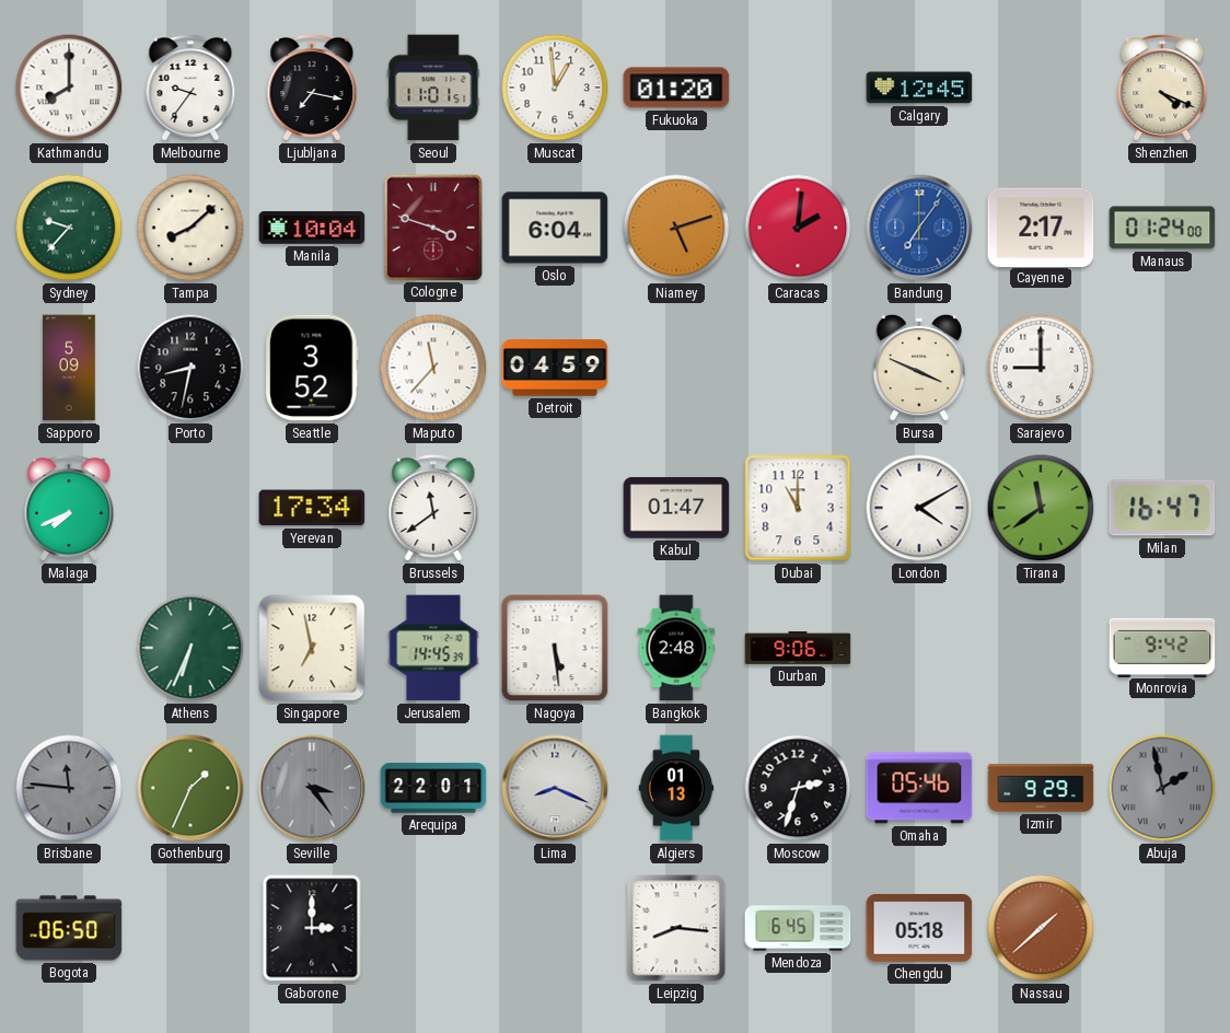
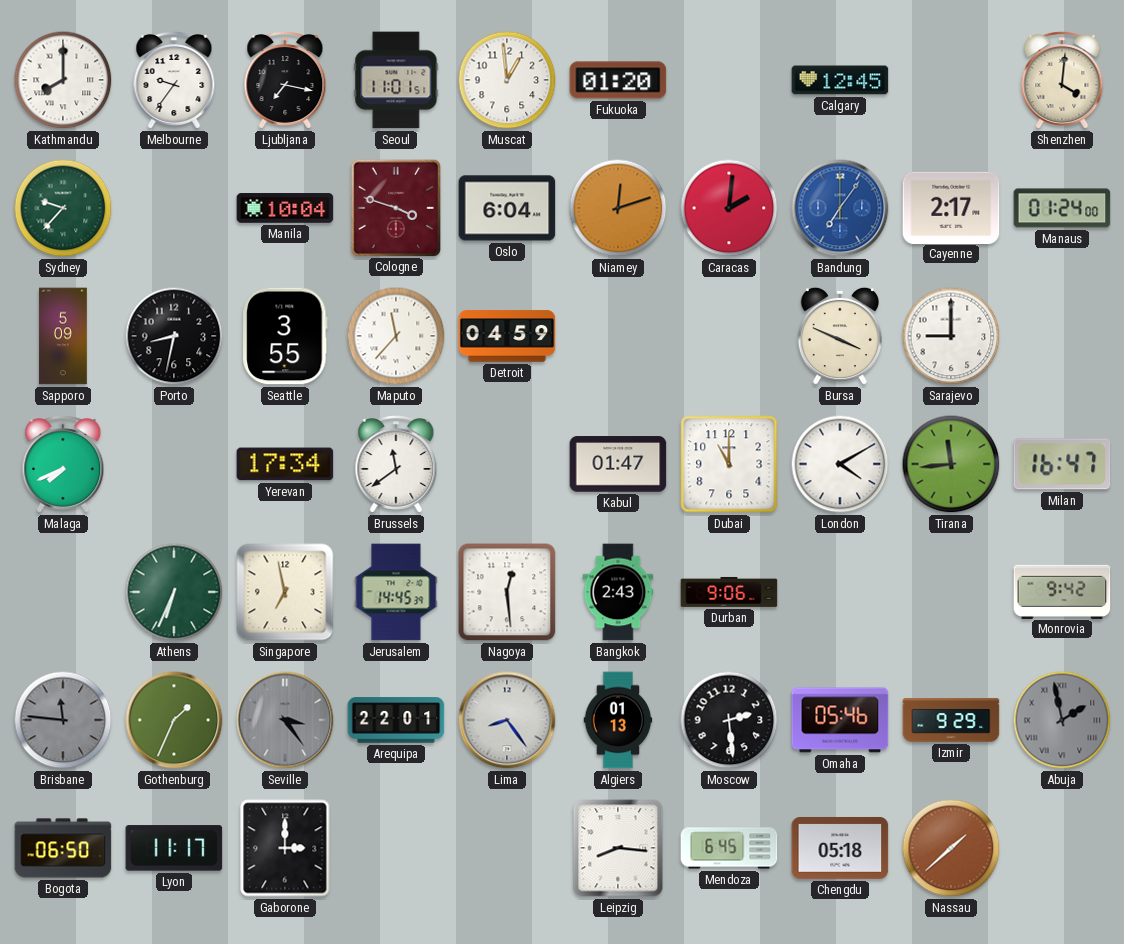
Shenzhen: 4:19 -> 4:01 (1062, 81)
Tampa: 8:08 -> none (190, 228)
Niamey: 5:12 -> 12:12 (618, 208)
Seattle: 3:52 -> 3:55 (285, 336)
Tirana: 11:39 -> 11:44 (951, 464)
Nagoya: 5:29 -> 12:29 (507, 592)
Bangkok: 2:48 -> 2:43 (618, 592)
Lima: 8:19 -> 8:24 (507, 720)
Moscow: 2:33 -> 2:29 (729, 720)
Lyon: none -> 11:17 (174, 848)
